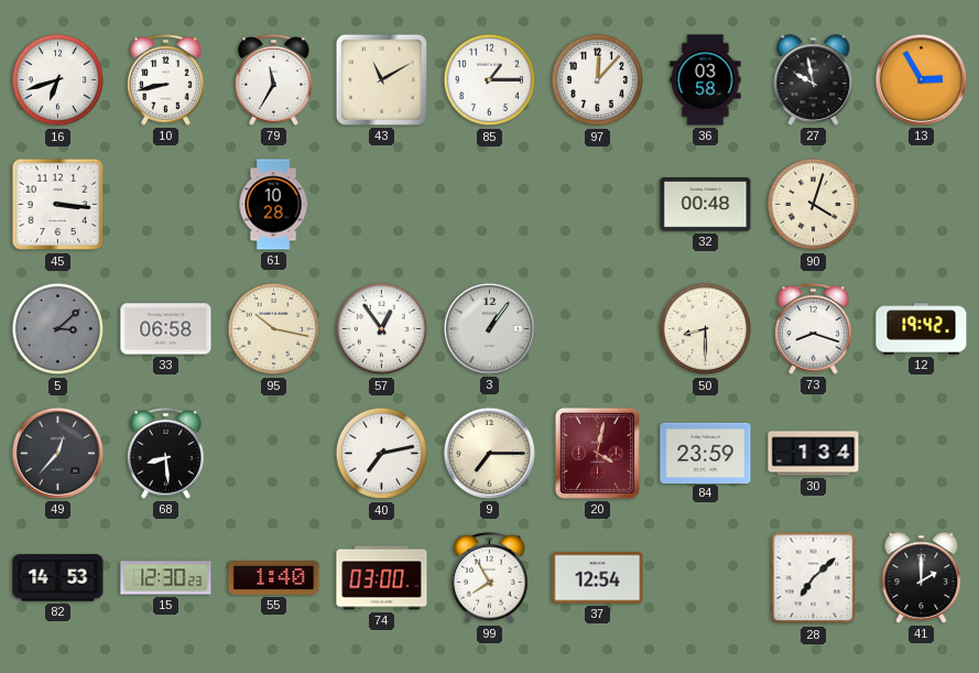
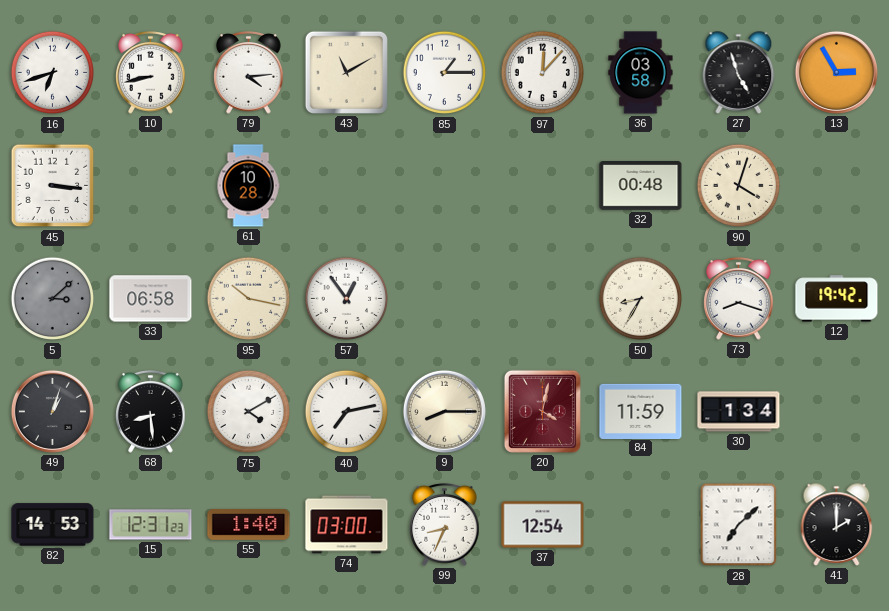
79: 11:35 -> 4:14 (249, 73)
27: 9:58 -> 4:57 (739, 73)
3: 1:06 -> none (489, 328)
50: 8:30 -> 8:35 (641, 299)
49: 12:37 -> 1:03 (52, 411)
75: none -> 4:10 (249, 412)
9: 7:15 -> 8:15 (444, 411)
84: 23:59 -> 11:59 (641, 411)
15: 12:30 -> 12:31 (151, 525)
99: 7:55 -> 8:34 (445, 525)
